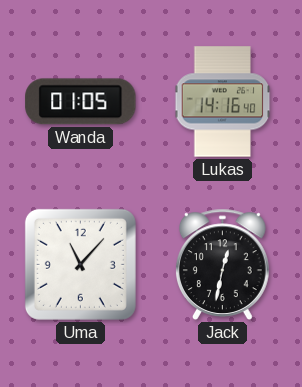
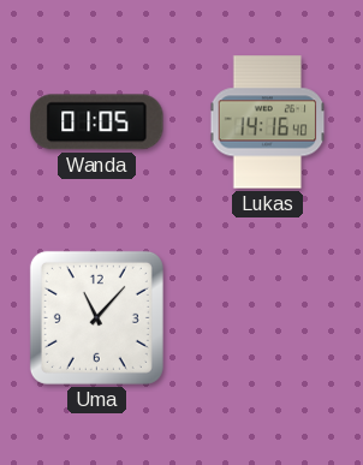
Jack: 12:32 -> none (222, 264)
